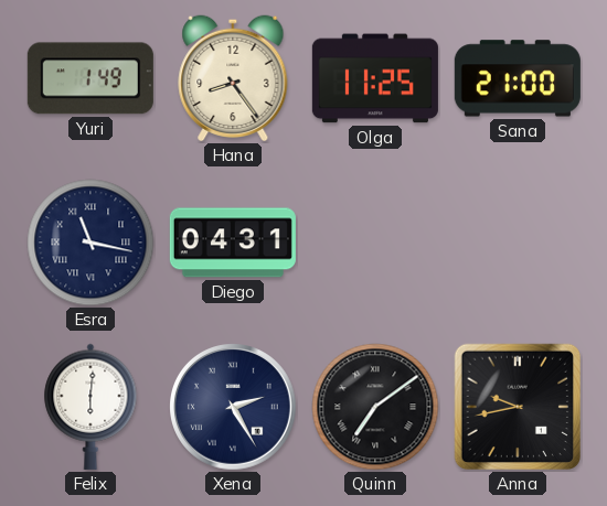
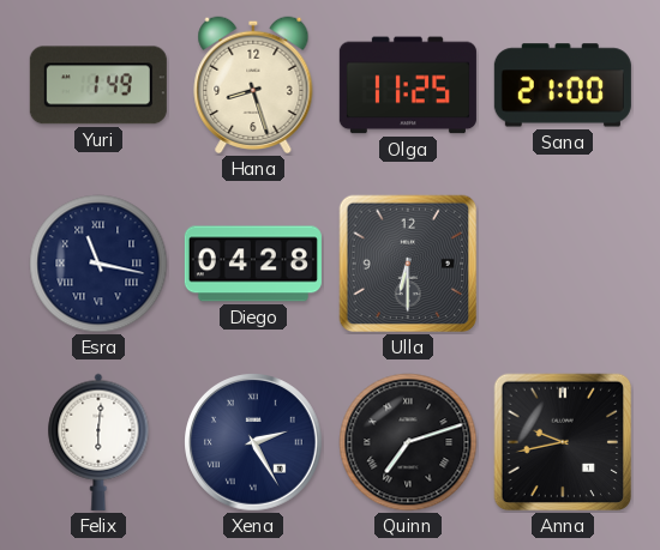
Hana: 8:24 -> 8:27 (253, 85)
Diego: 04:31 -> 04:28 (253, 264)
Ulla: none -> 6:30 (408, 264)
Quinn: 7:09 -> 7:12 (408, 442)
